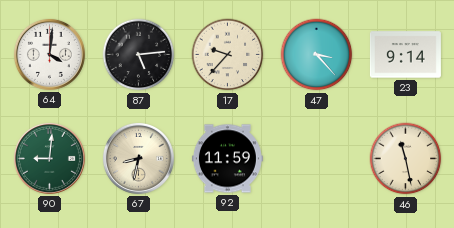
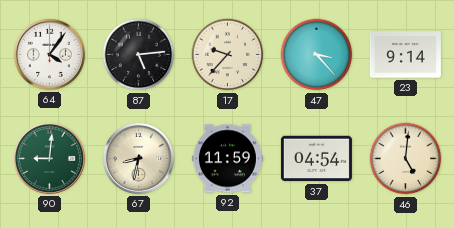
64: 4:01 -> 4:06 (49, 54)
37: none -> 04:54 (316, 159)
46: 11:28 -> 5:01 (406, 159)
